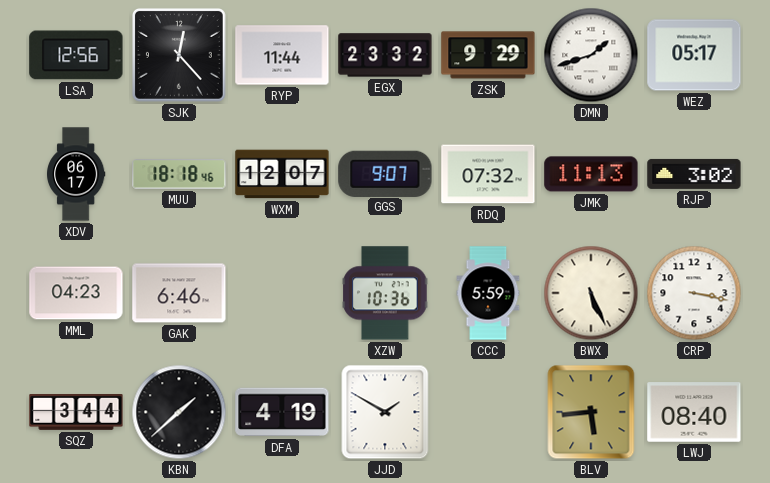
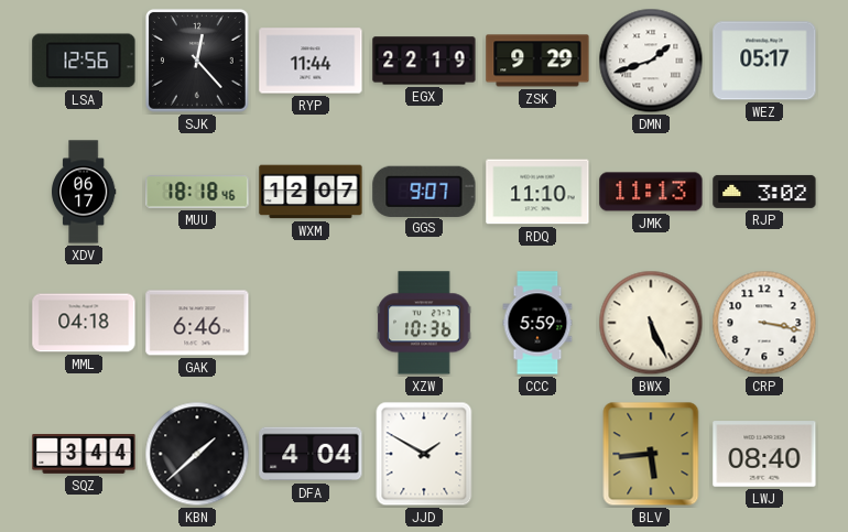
EGX: 23:32 -> 22:19 (424, 61)
RDQ: 07:32 -> 11:10 (537, 192)
MML: 04:23 -> 04:18 (84, 323)
DFA: 4:19 -> 4:04 (311, 454)
